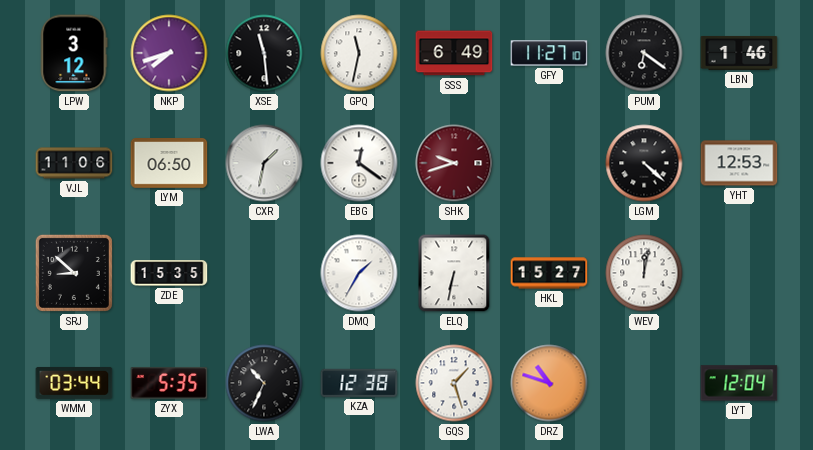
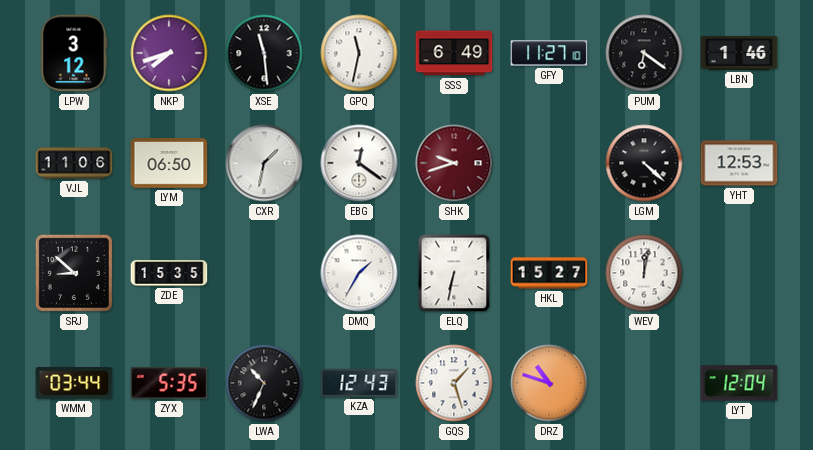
KZA: 12:38 -> 12:43 (359, 383)
